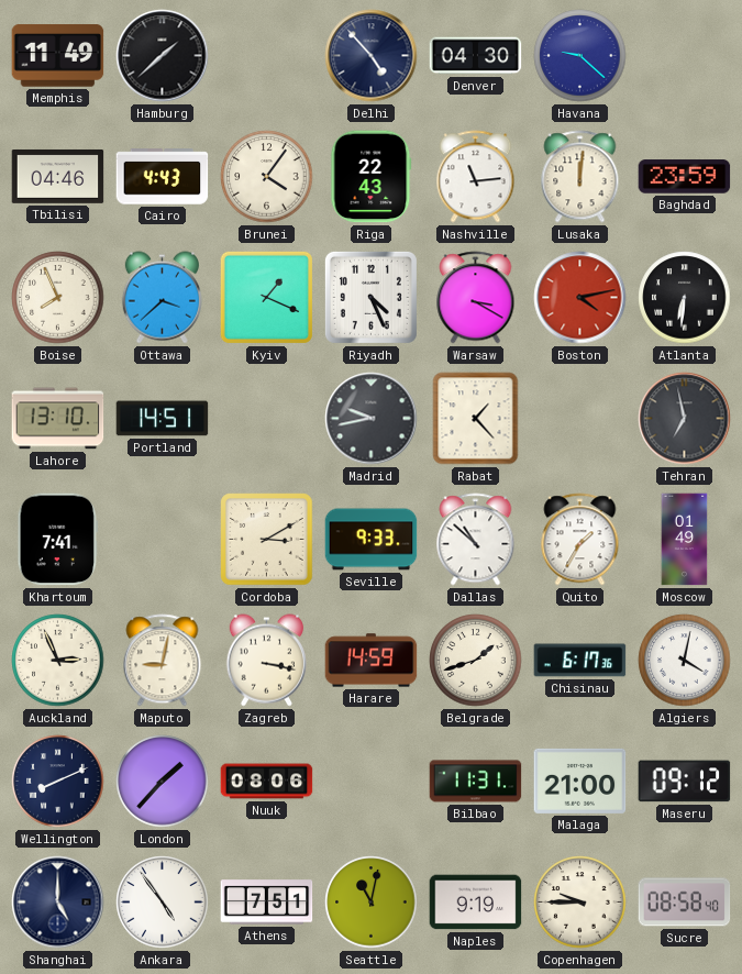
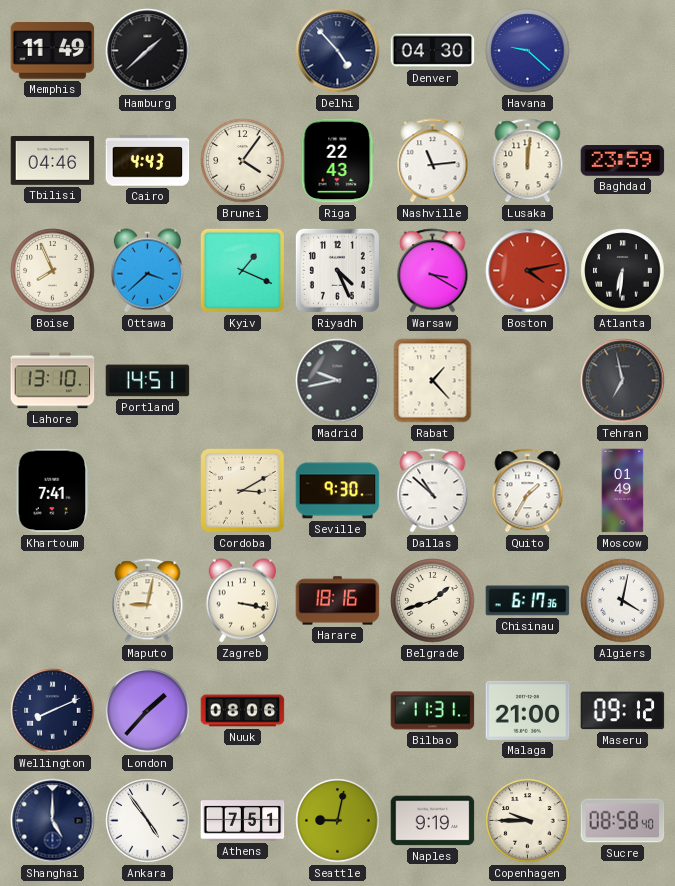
Seville: 9:33 -> 9:30 (338, 491)
Auckland: 2:56 -> none (58, 661)
Harare: 14:59 -> 18:16 (338, 601)
Seattle: 11:02 -> 9:02 (338, 821)
